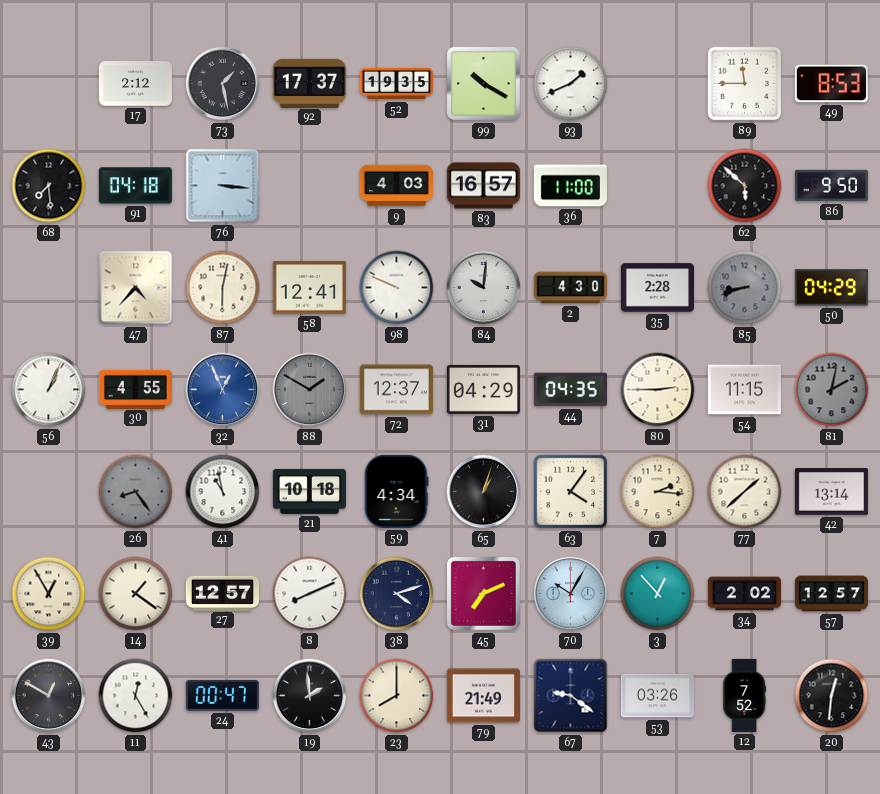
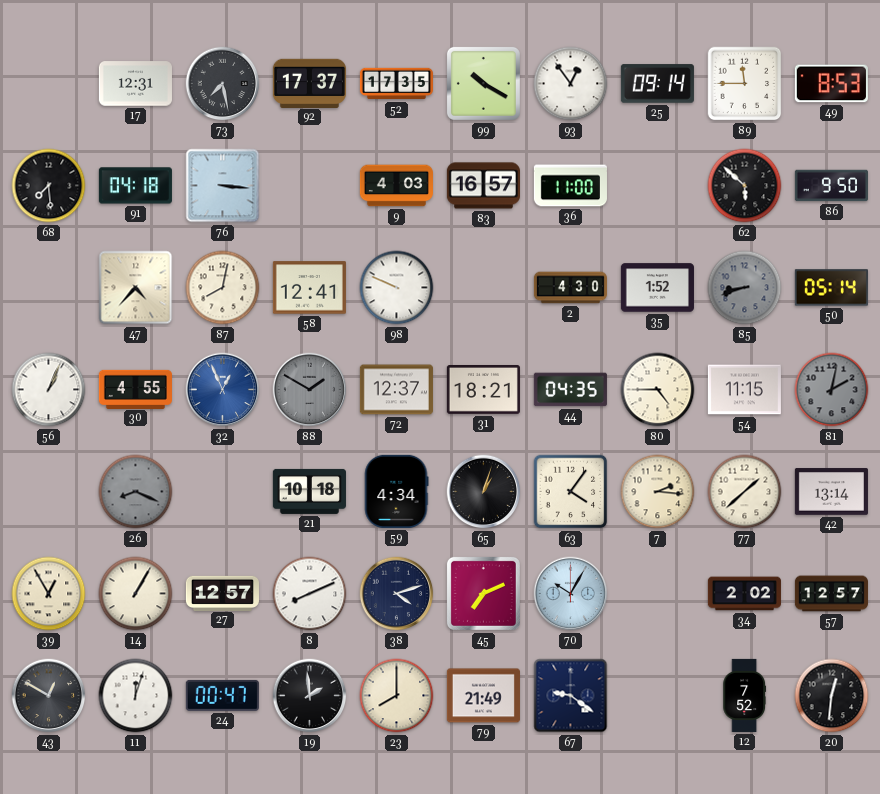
17: 2:12 -> 12:31 (135, 84)
73: 1:28 -> 7:28 (223, 84)
52: 19:35 -> 17:35 (396, 84)
93: 1:41 -> 12:54 (571, 84)
25: none -> 09:14 (657, 84)
87: 6:02 -> 8:02 (223, 288)
84: 10:01 -> none (484, 288)
35: 2:28 -> 1:52 (657, 288)
50: 04:29 -> 05:14 (831, 288)
31: 04:29 -> 18:21 (483, 390)
80: 2:45 -> 4:45 (658, 390)
26: 8:24 -> 8:19 (136, 492)
41: 10:58 -> none (223, 492)
14: 1:21 -> 1:05 (136, 594)
3: 12:53 -> none (658, 594)
11: 12:25 -> 12:03 (136, 696)
53: 03:26 -> none (657, 696)
